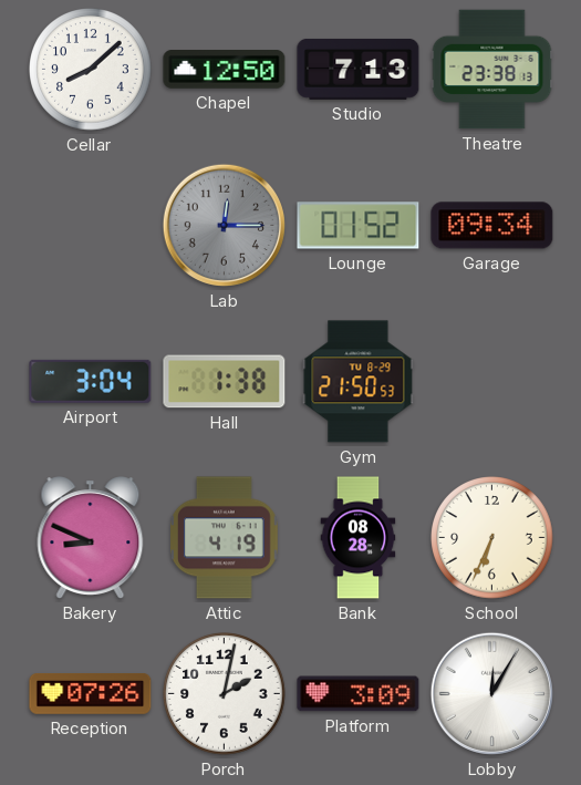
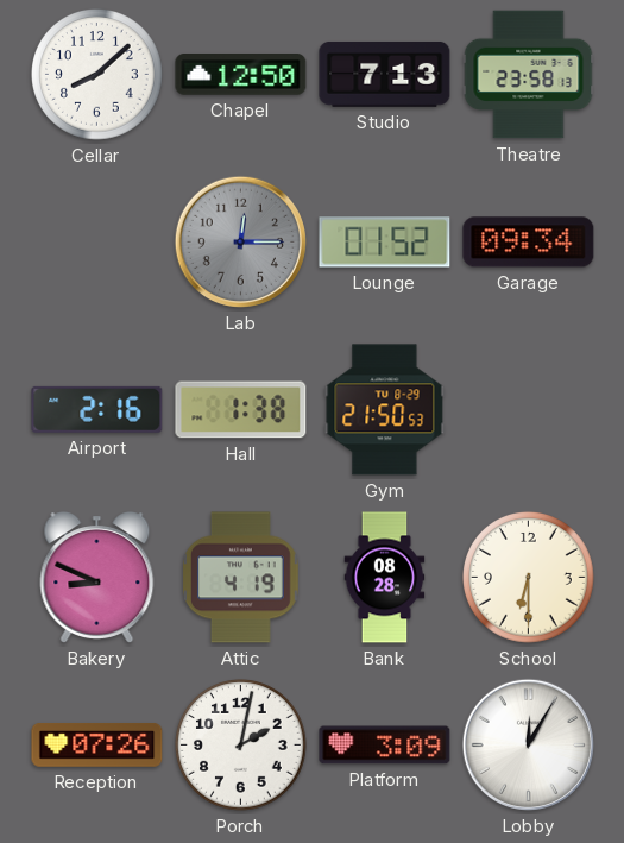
Theatre: 23:38 -> 23:58 (529, 75)
Airport: 3:04 -> 2:16 (97, 409)
School: 6:34 -> 6:30 (529, 578)
